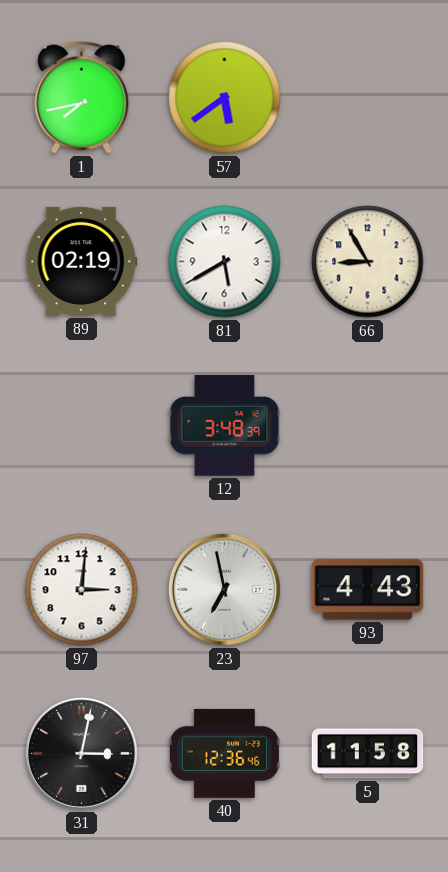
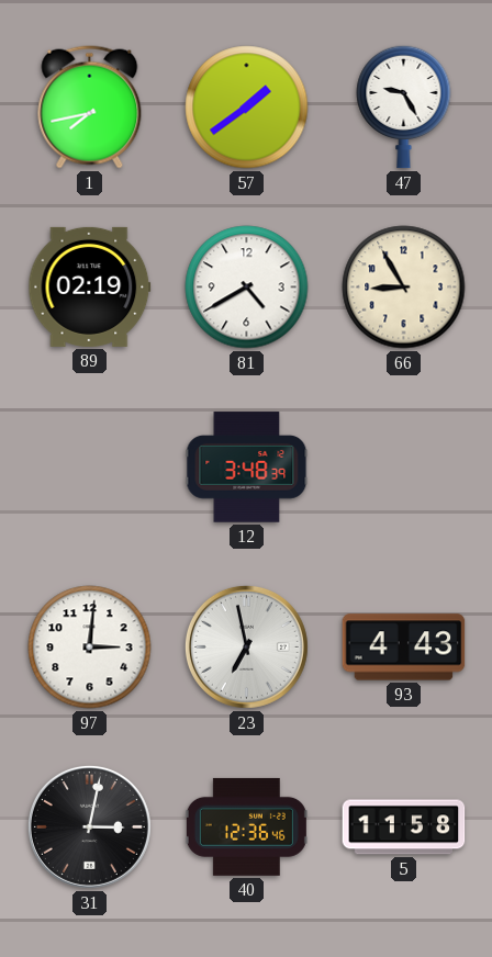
57: 5:39 -> 1:39 (247, 108)
47: none -> 9:25 (404, 106)
81: 5:40 -> 4:40 (247, 288)
